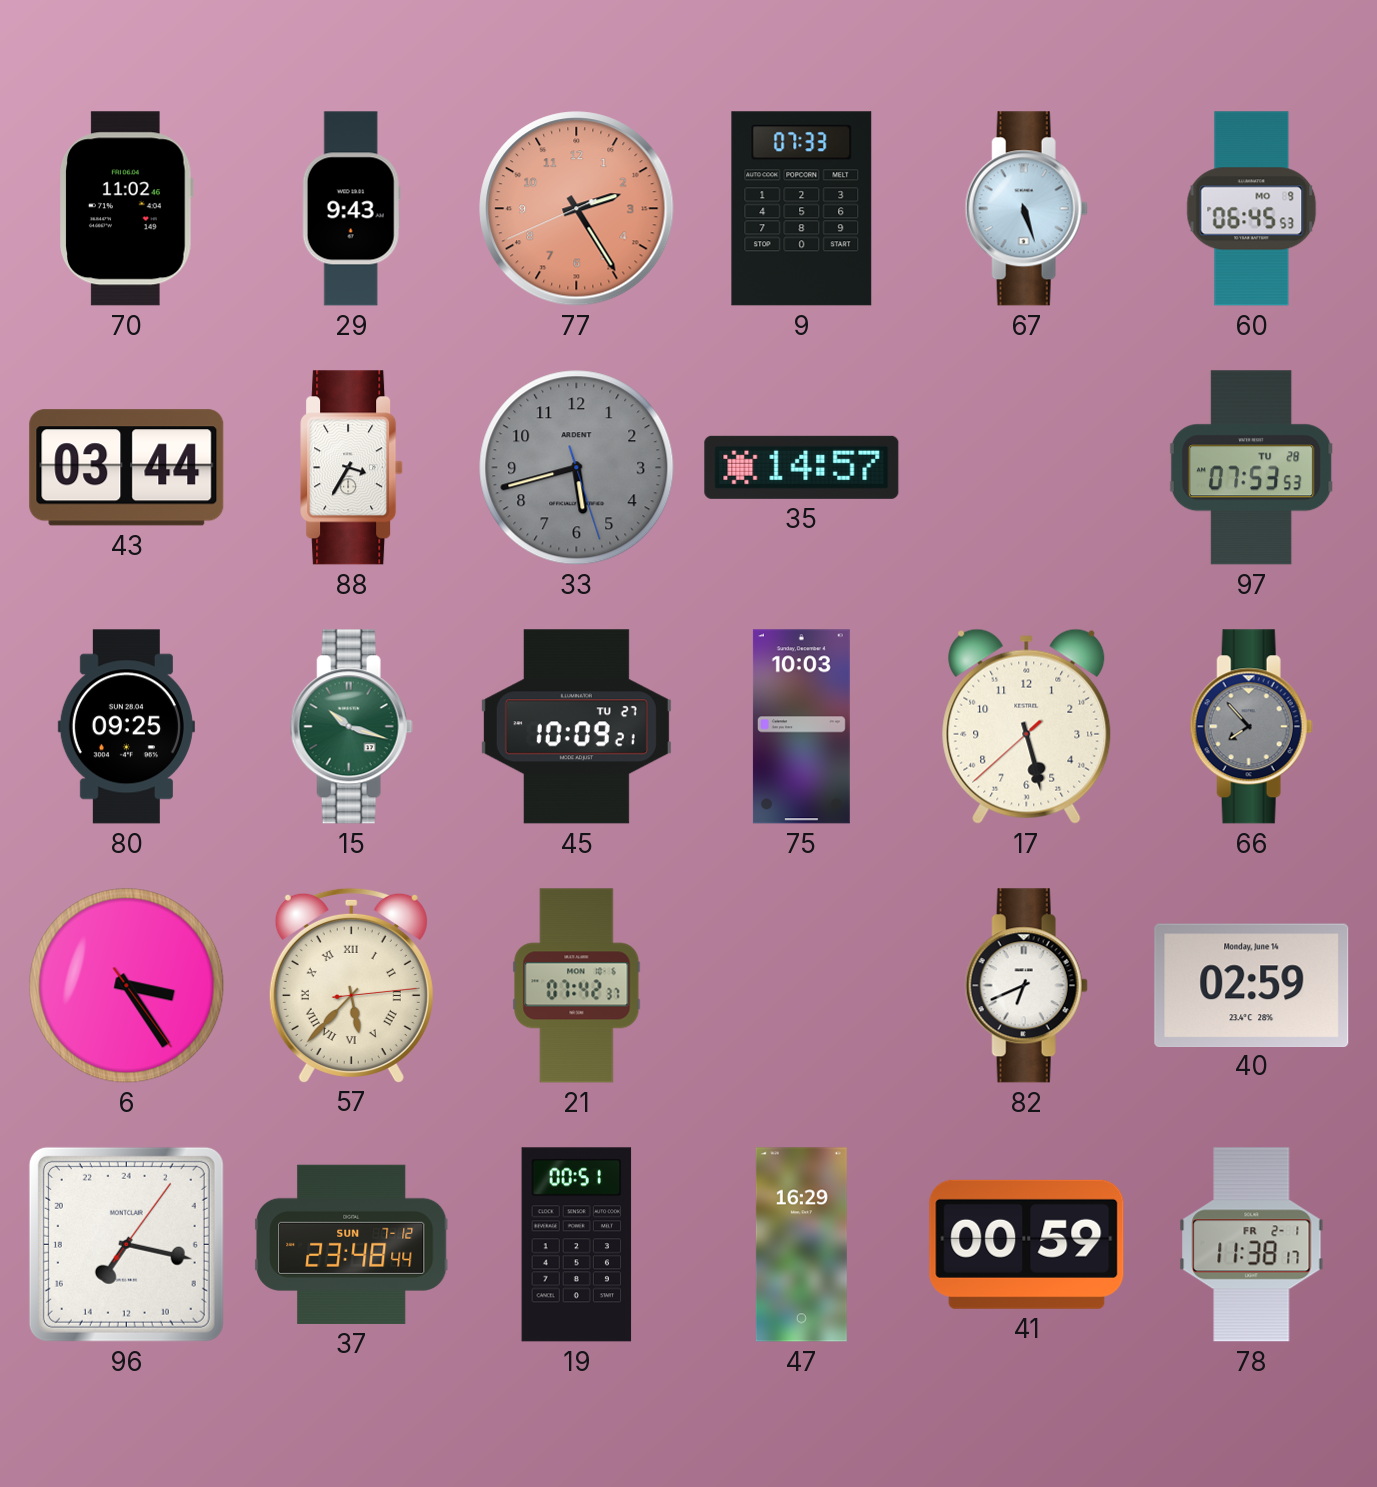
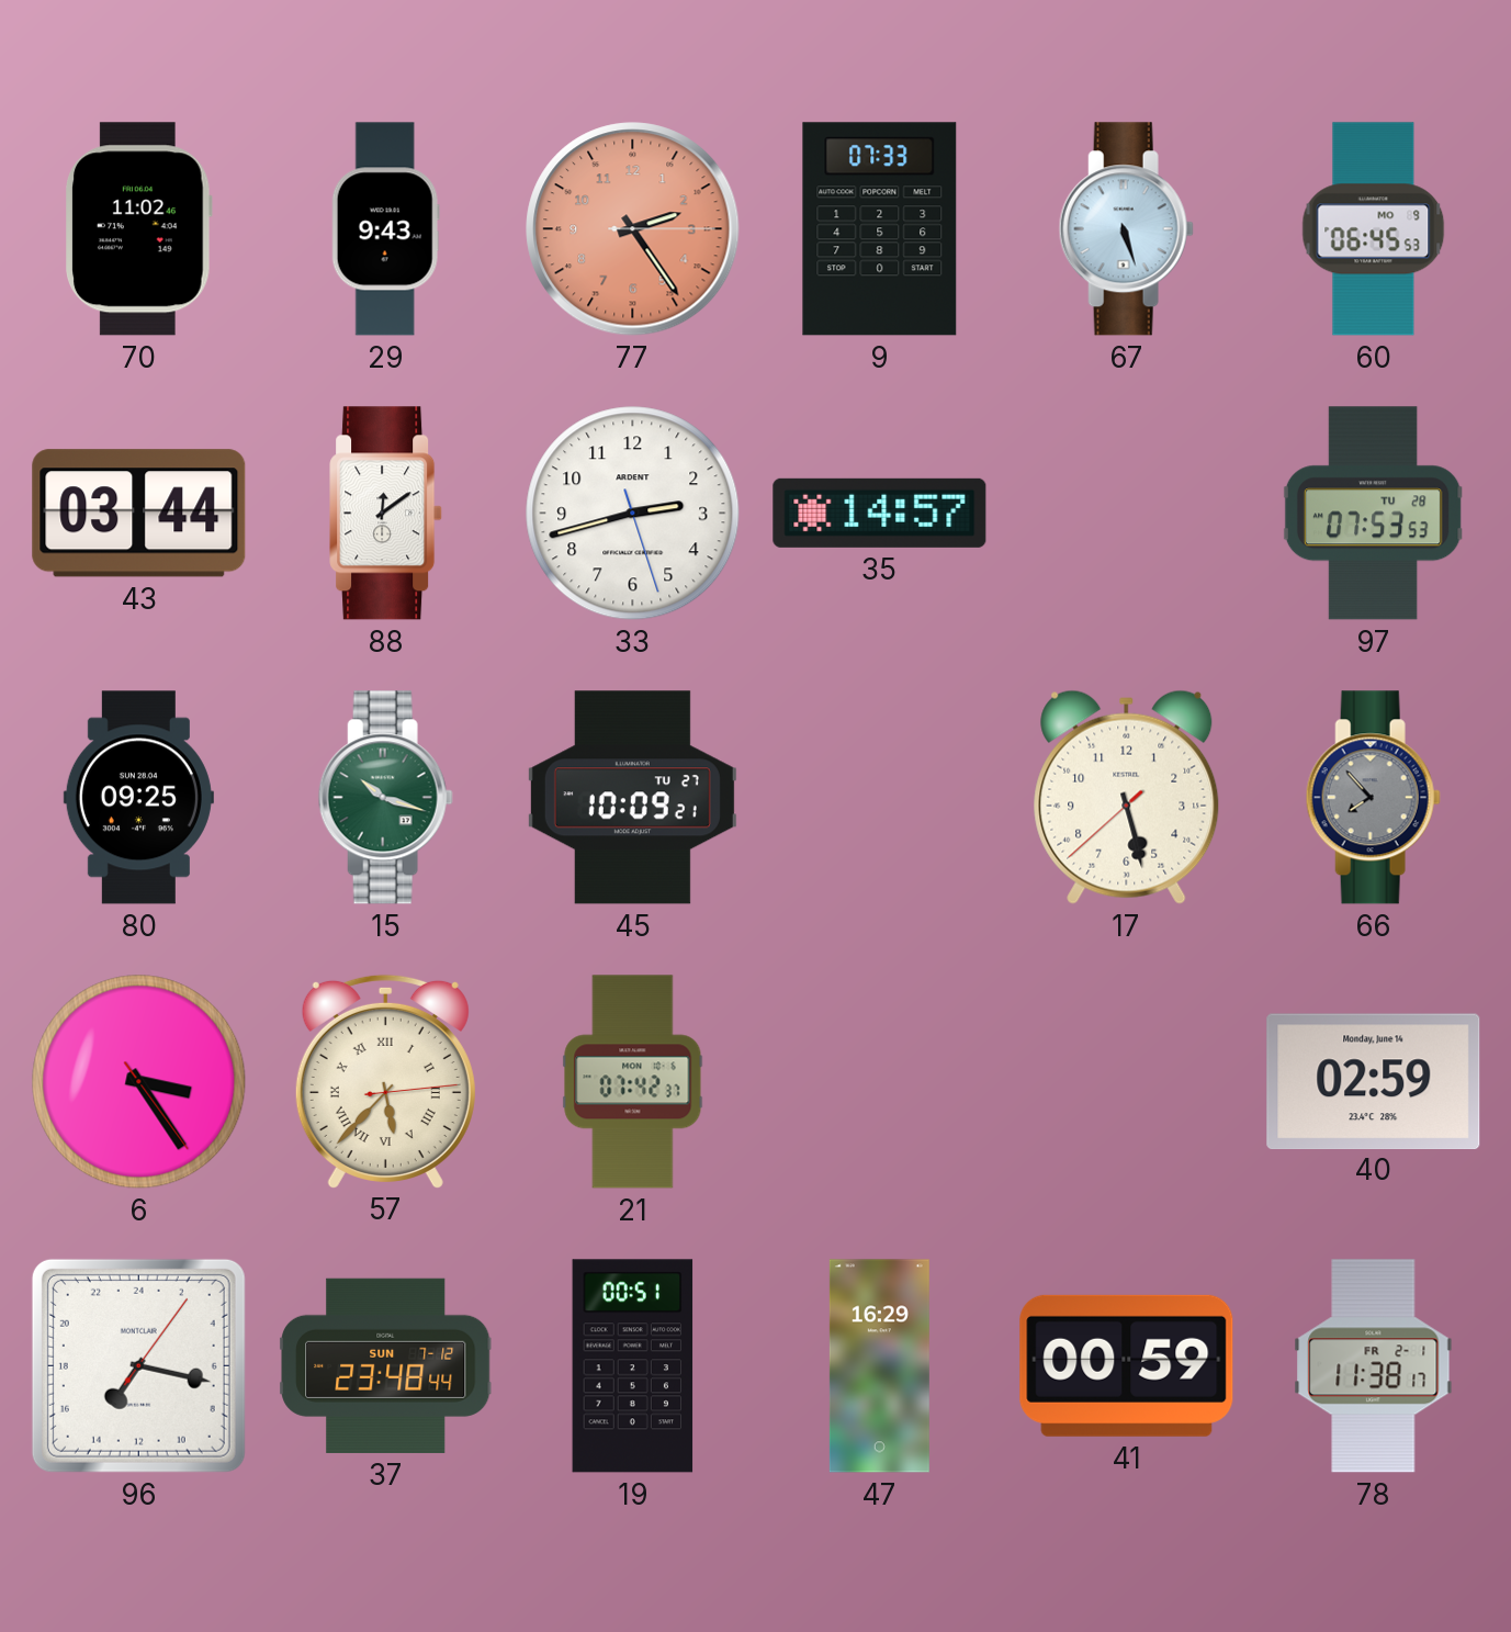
77: 2:24:41 -> 2:24:15 (633, 229)
88: 3:35 -> 12:09 (386, 514)
33: 5:42 -> 2:42 (633, 514)
33 dial: grey -> white (633, 514)
75: 10:03 -> none (801, 727)
82: 6:41 -> none (1026, 986)
